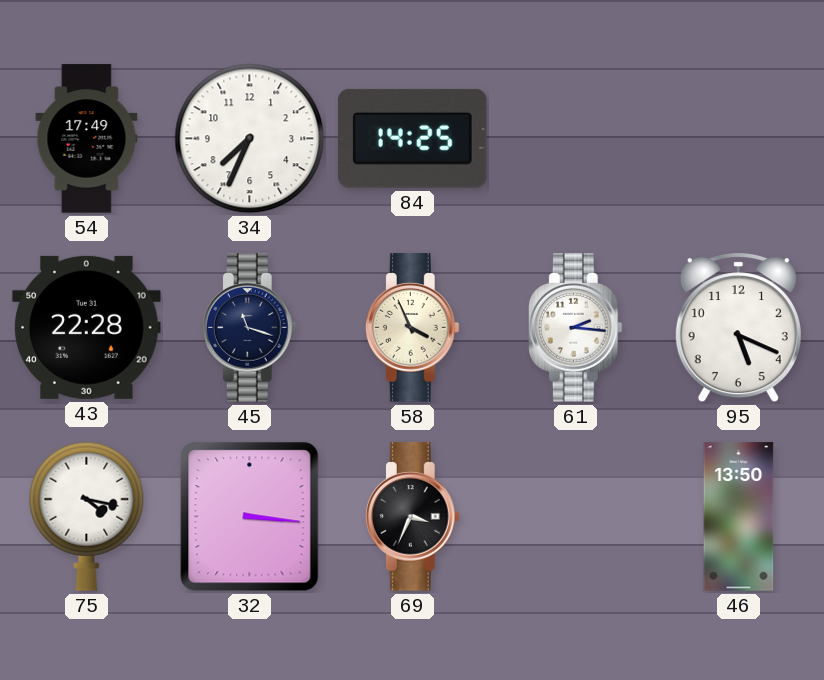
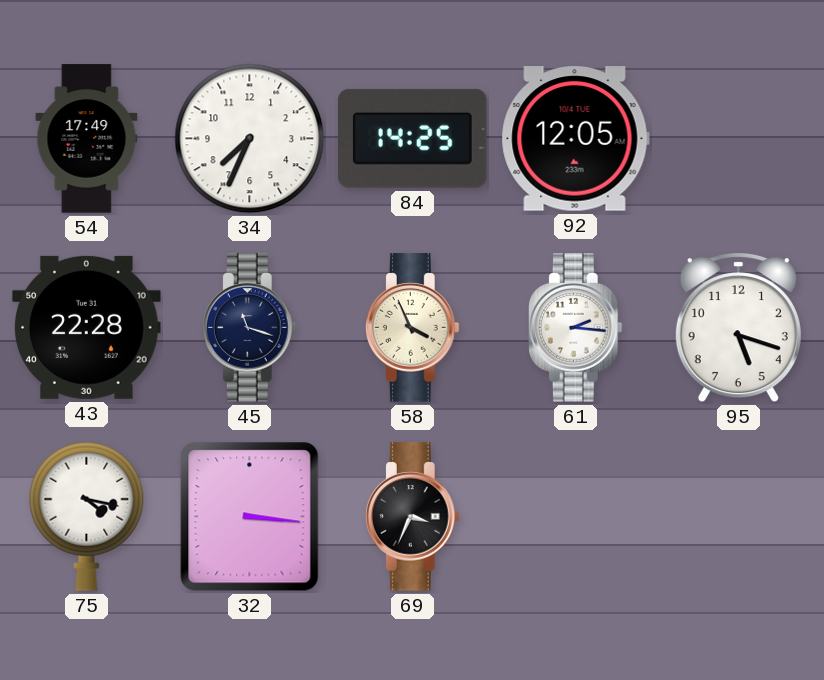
92: none -> 12:05 (575, 139)
95: 5:19 -> 5:18 (738, 328)
46: 13:50 -> none (739, 517)
